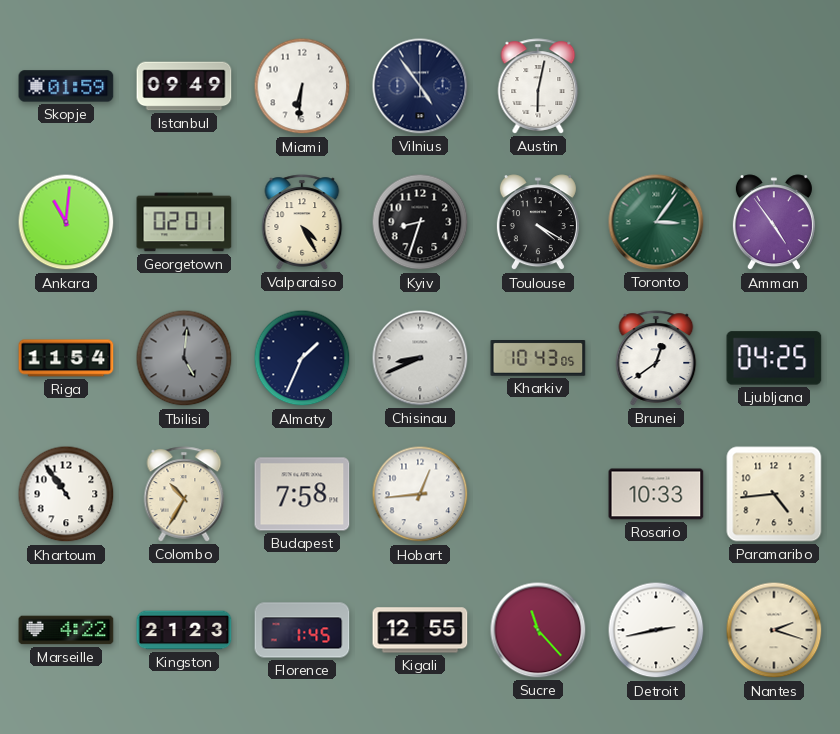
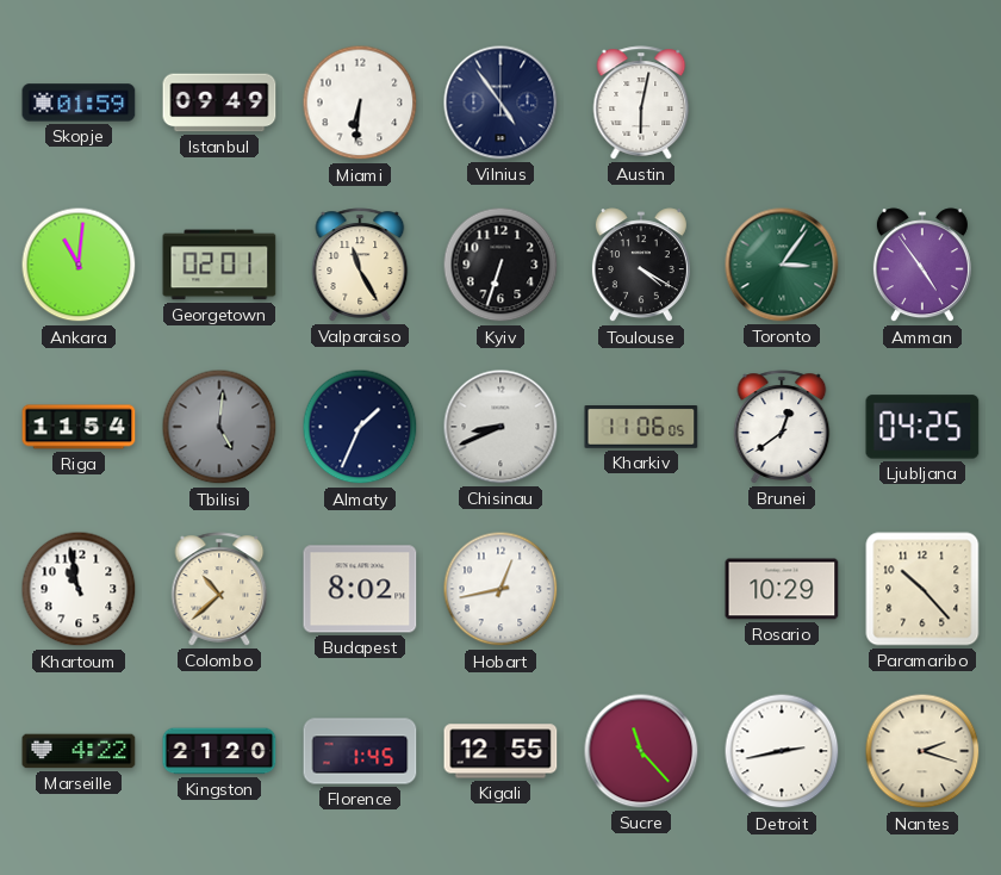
Valparaiso: 4:25 -> 11:25 (360, 265)
Kyiv: 8:33 -> 6:33 (500, 265)
Kharkiv: 10:43 -> 11:06 (641, 428)
Khartoum: 10:54 -> 10:58 (79, 589)
Colombo: 10:35 -> 10:38 (219, 589)
Budapest: 7:58 -> 8:02 (360, 589)
Hobart: 12:44 -> 12:43 (500, 589)
Rosario: 10:33 -> 10:29 (782, 589)
Paramaribo: 4:44 -> 10:23 (922, 589)
Kingston: 21:23 -> 21:20 (219, 751)
